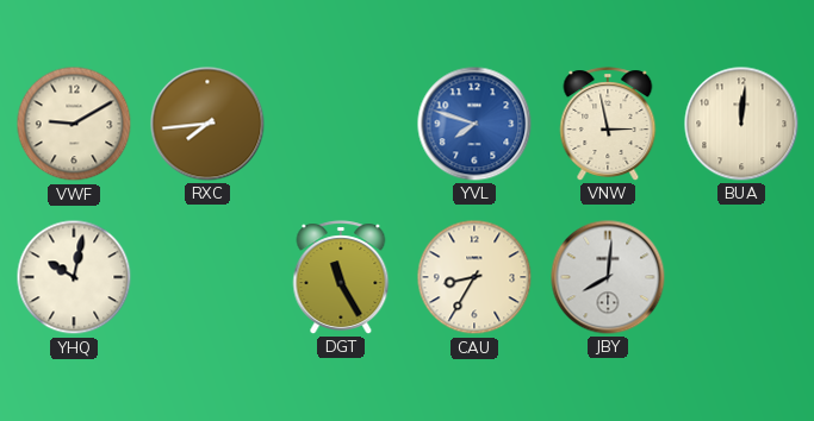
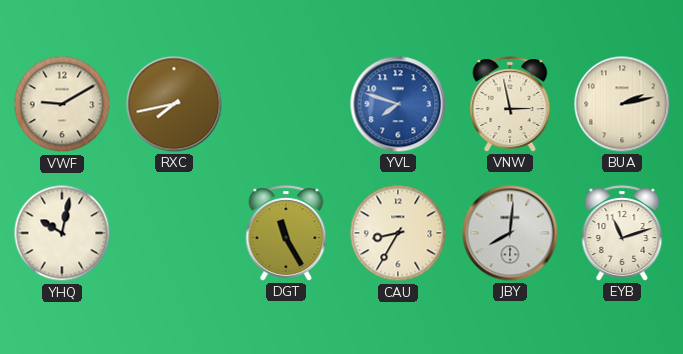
RXC: 7:44 -> 7:43 (174, 104)
BUA: 12:01 -> 2:13 (622, 104)
EYB: none -> 11:12 (622, 233)
